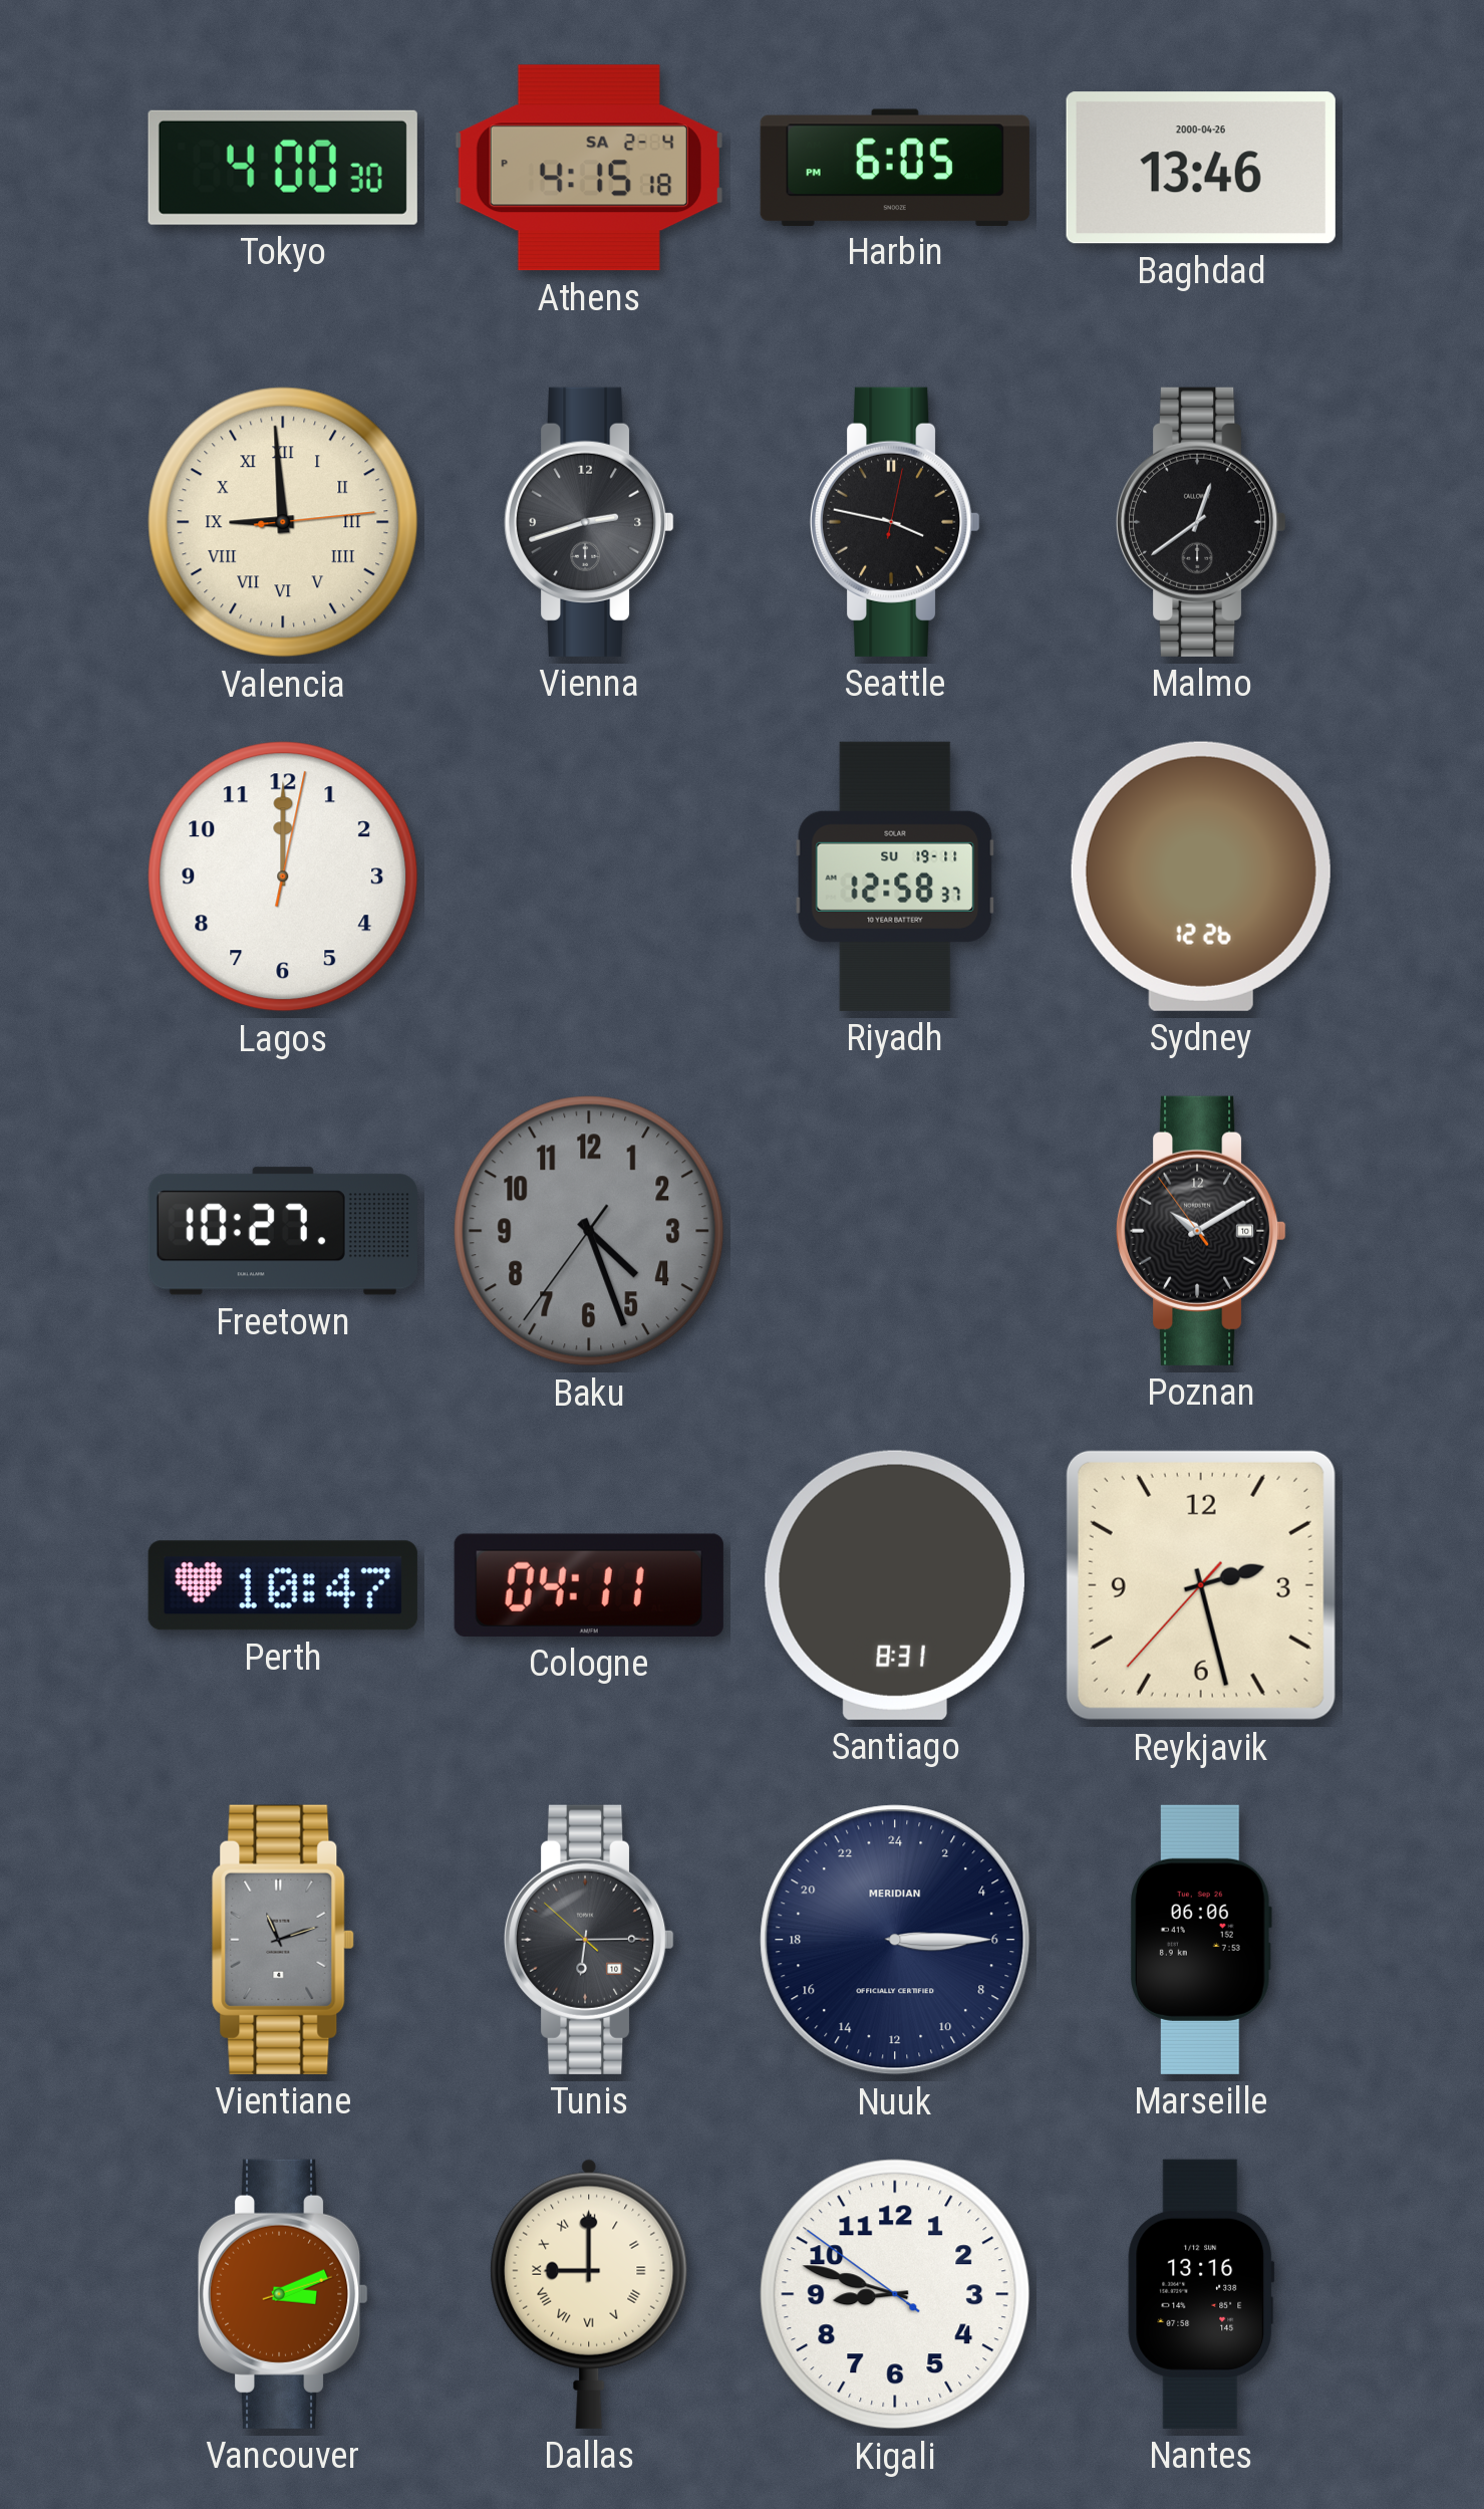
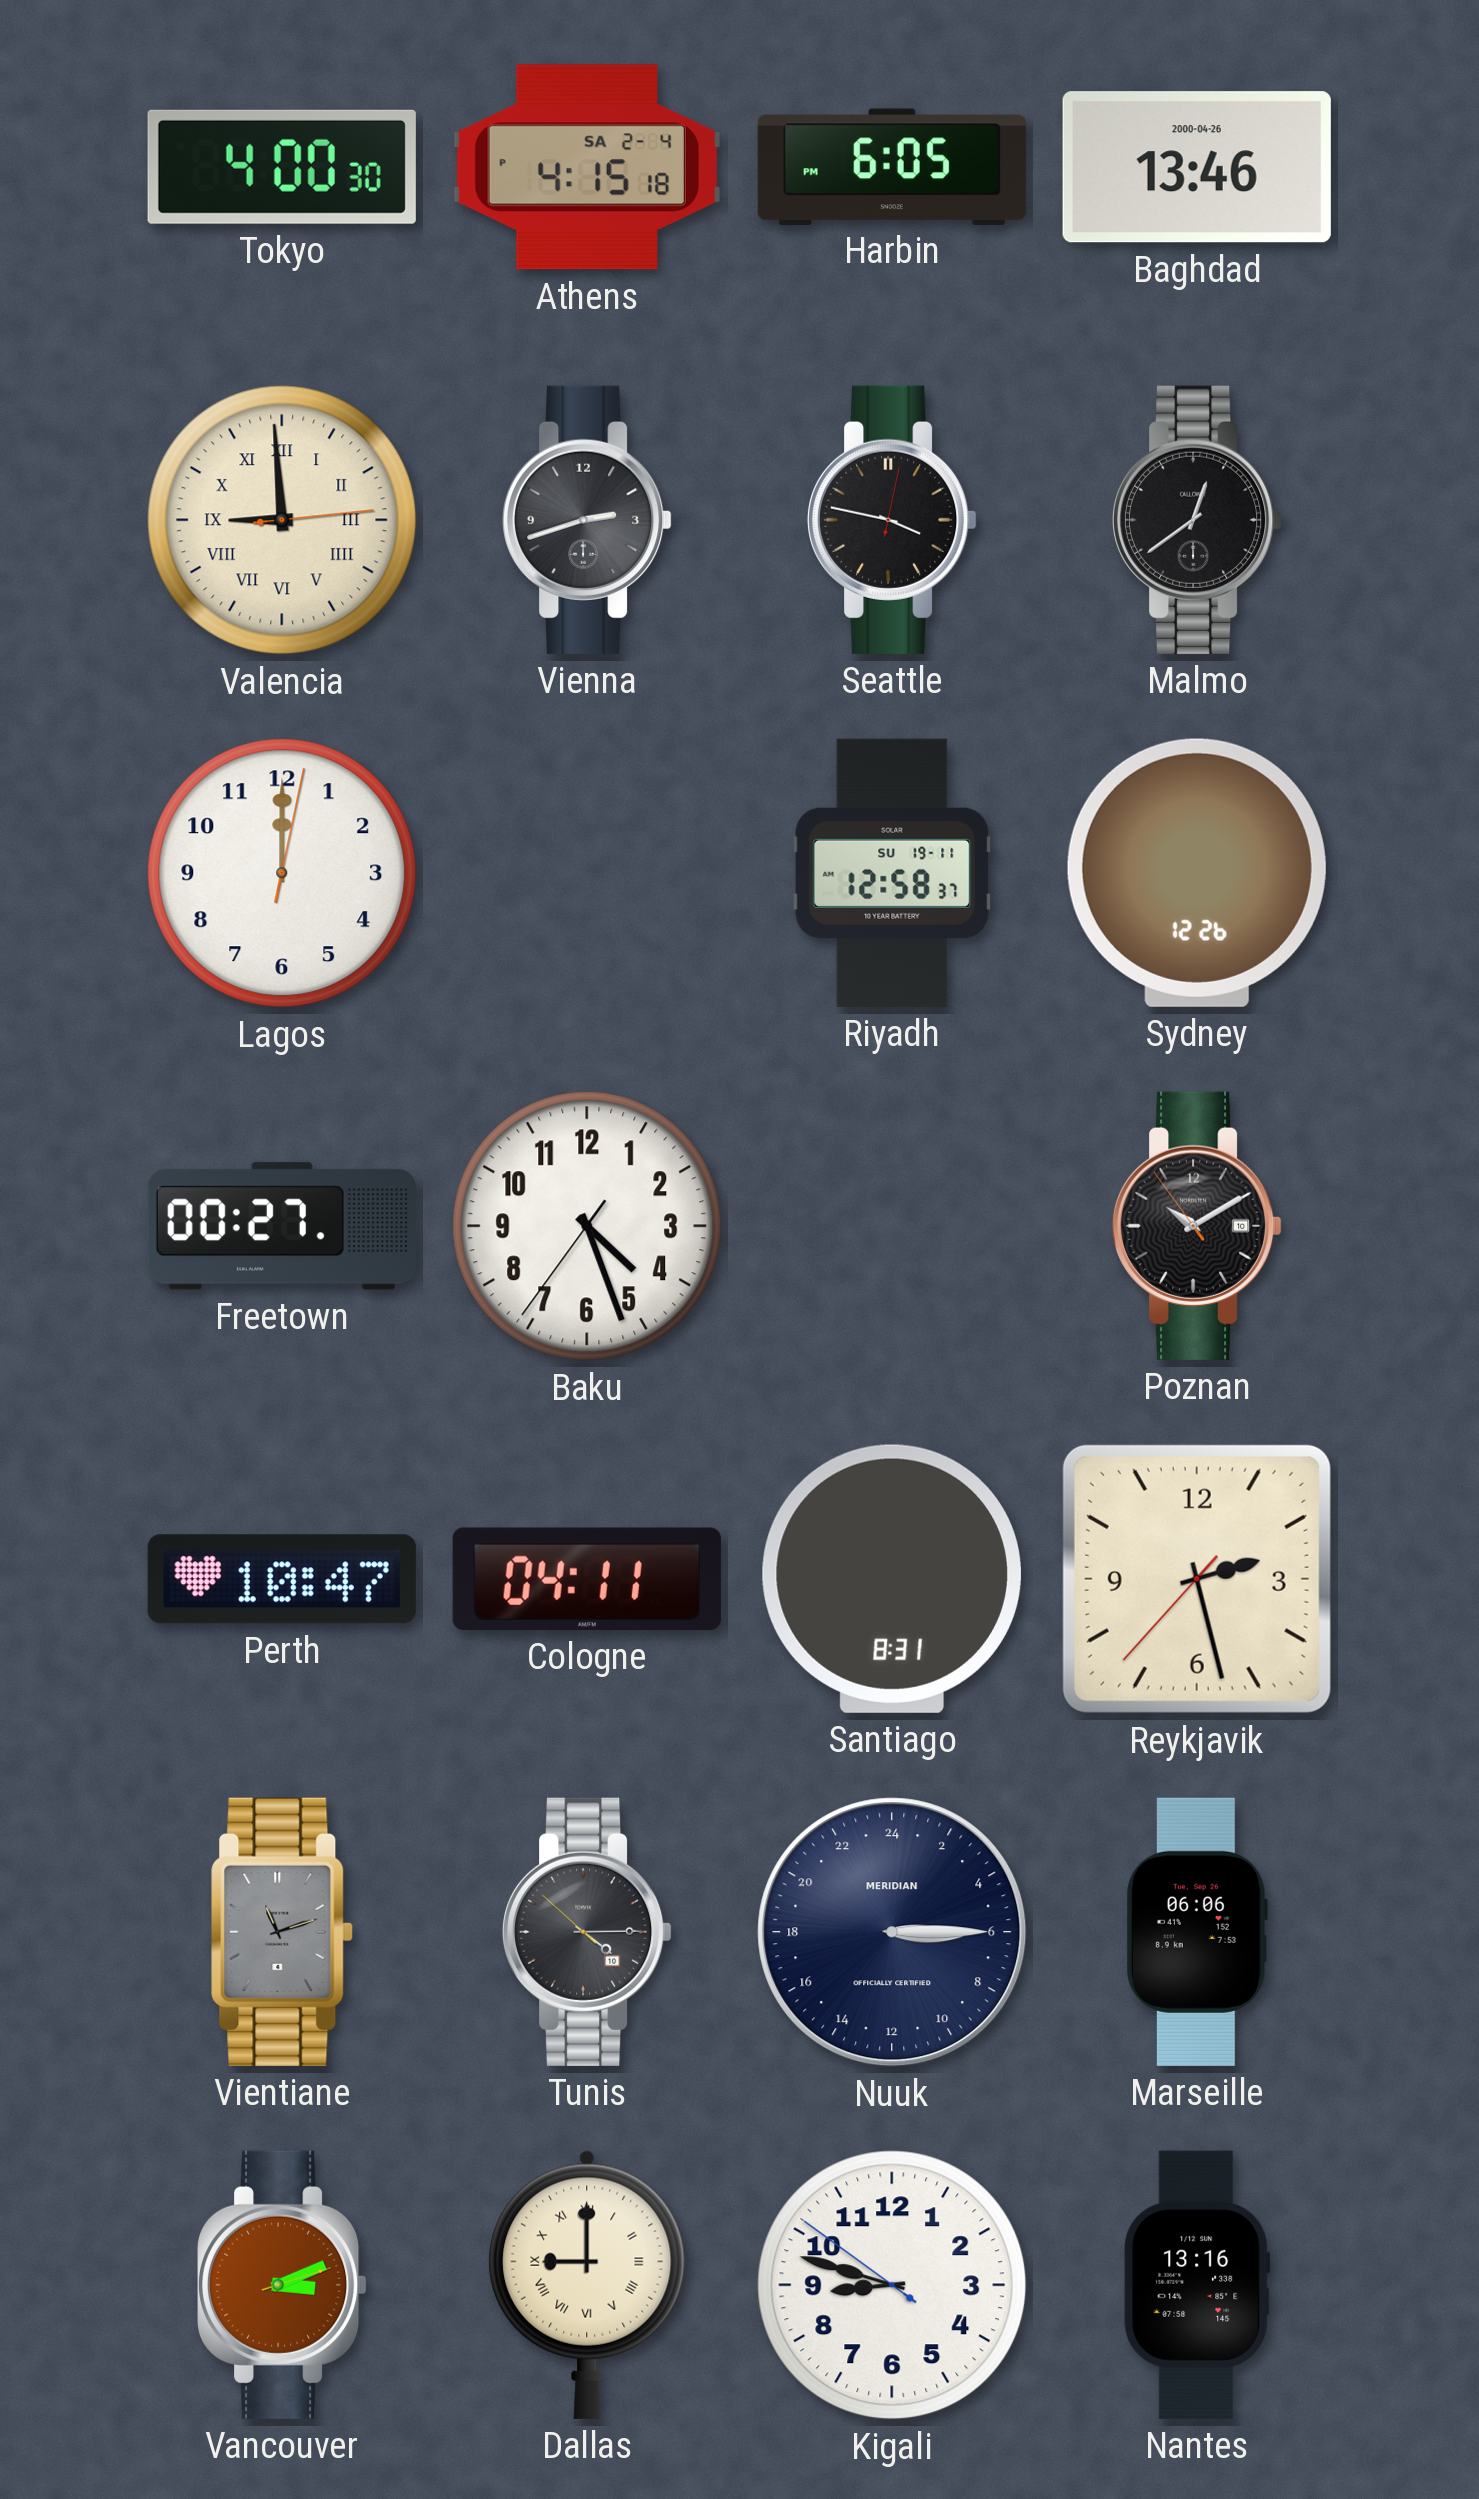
Freetown: 10:27 -> 00:27 (282, 1226)
Baku dial: grey -> white (587, 1226)
Tunis: 6:14 -> 4:14 (588, 1932)
